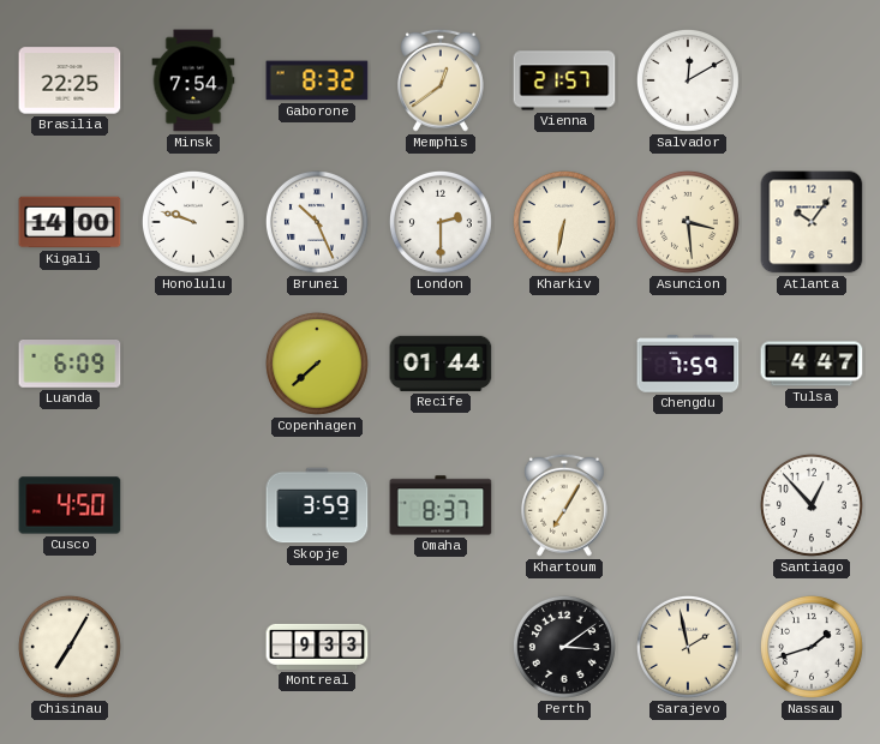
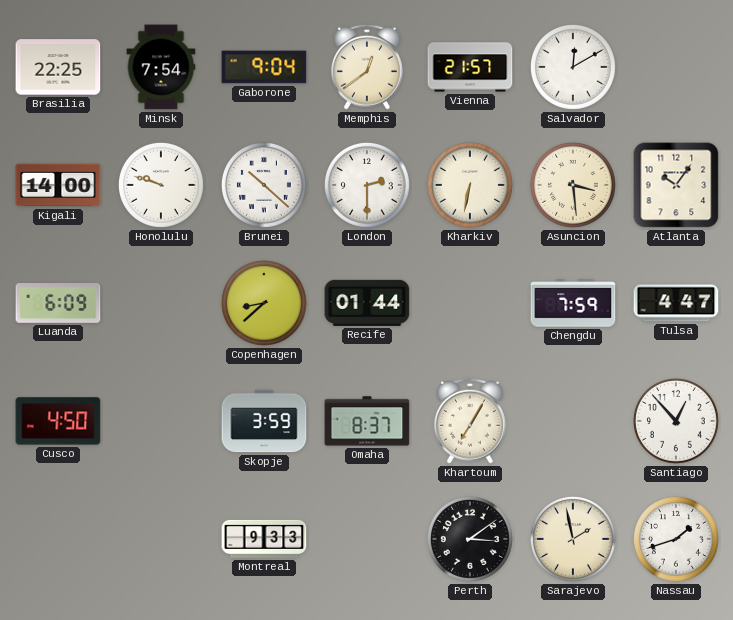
Gaborone: 8:32 -> 9:04 (264, 67)
Brunei: 10:26 -> 10:22 (264, 185)
Copenhagen: 7:38 -> 8:38 (264, 303)
Chisinau: 7:05 -> none (70, 647)
